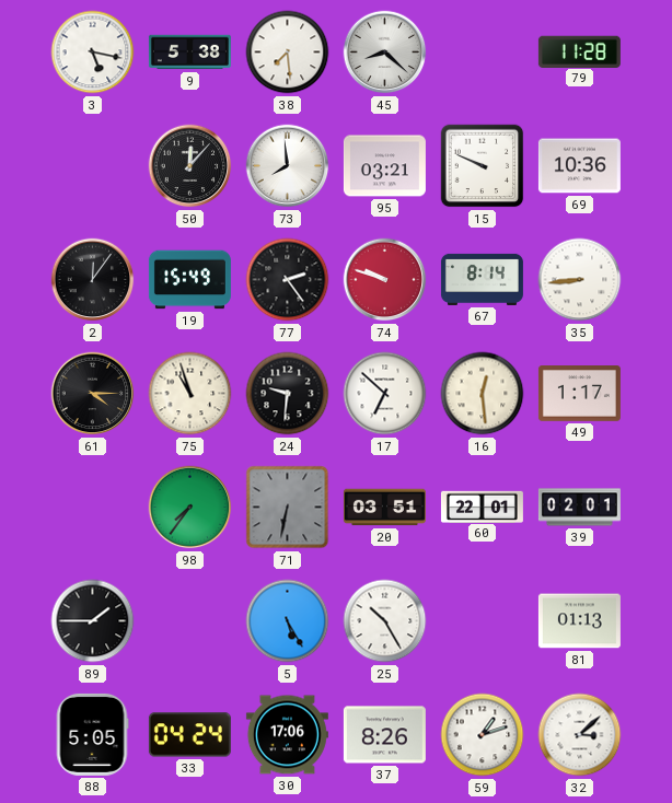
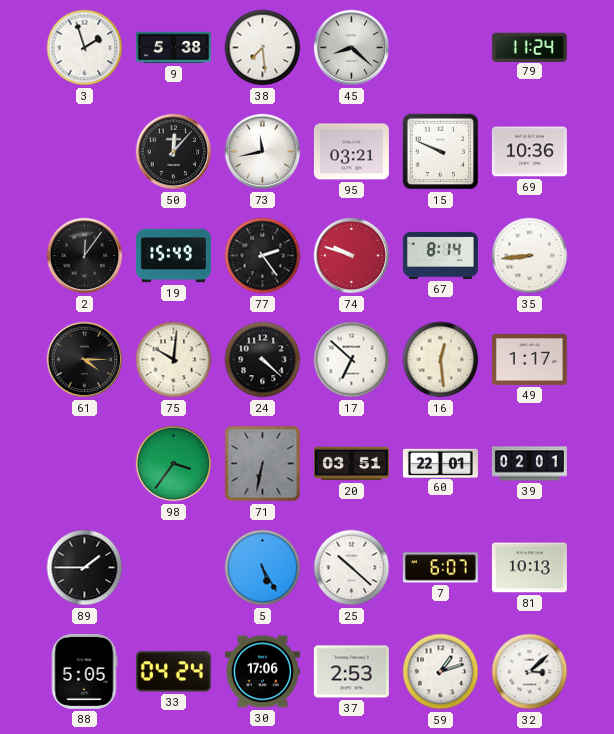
3: 5:17 -> 1:57 (85, 48)
79: 11:28 -> 11:24 (529, 47)
73: 7:59 -> 11:43 (263, 152)
75: 10:57 -> 10:01 (174, 360)
24: 9:31 -> 4:22 (263, 360)
98: 7:36 -> 3:36 (174, 464)
25: 10:25 -> 10:22 (352, 568)
7: none -> 6:07 (440, 568)
81: 01:13 -> 10:13 (529, 568)
37: 8:26 -> 2:53 (351, 672)
